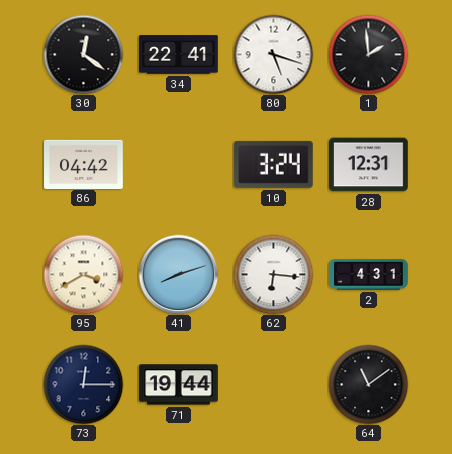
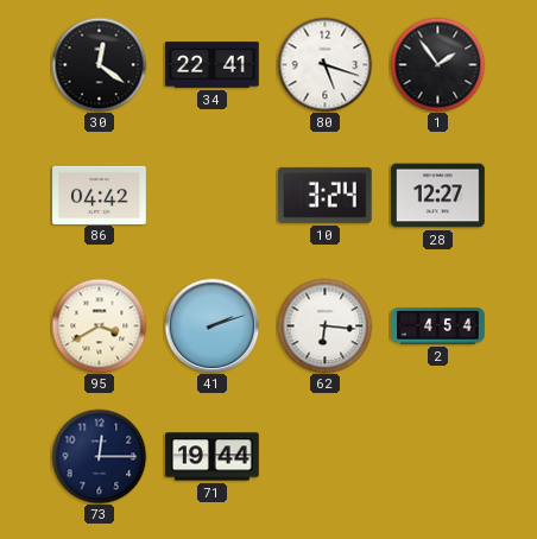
1: 1:59 -> 1:54 (437, 64)
28: 12:31 -> 12:27 (438, 196)
41: 8:12 -> 2:12 (211, 325)
2: 4:31 -> 4:54 (438, 326)
64: 11:09 -> none (368, 384)
